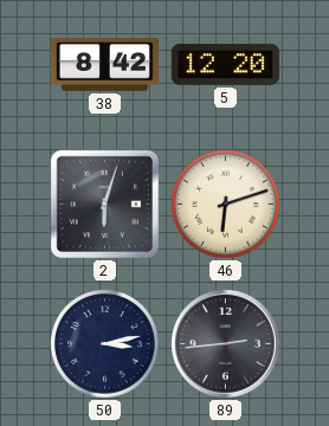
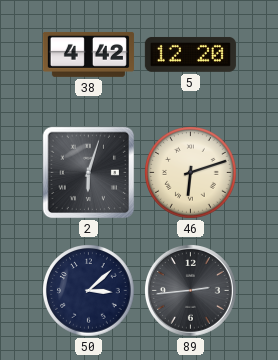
38: 8:42 -> 4:42 (88, 54)
50: 3:13 -> 3:08 (89, 291)
